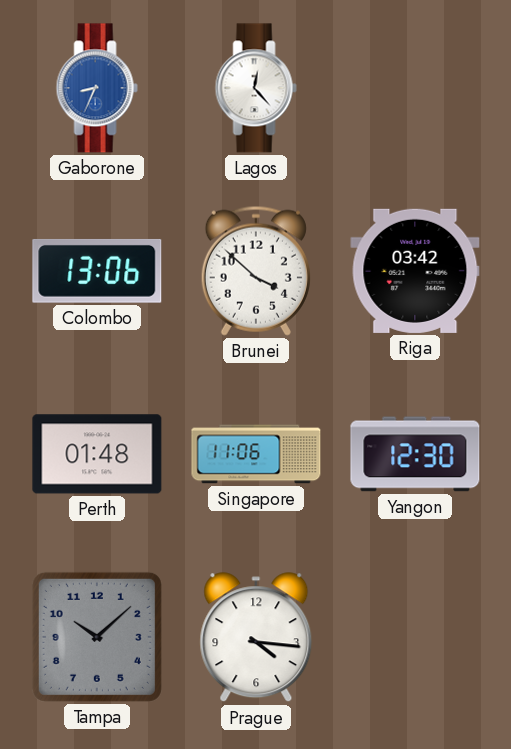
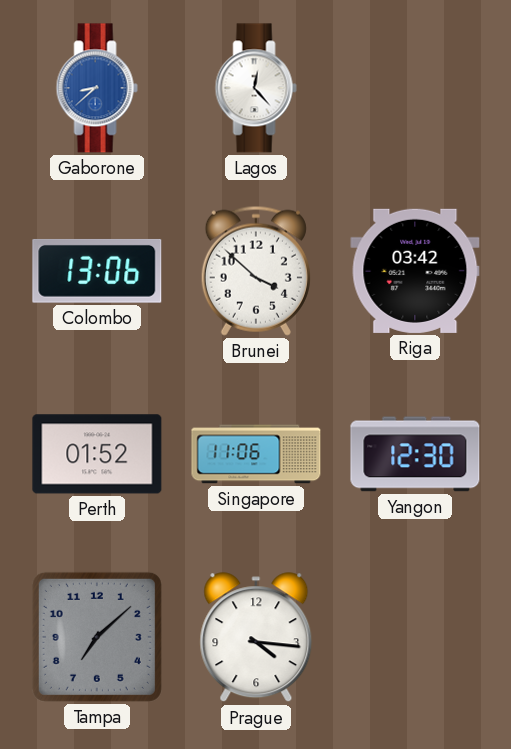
Gaborone: 8:34 -> 8:38 (97, 88)
Perth: 01:48 -> 01:52 (97, 454)
Tampa: 10:08 -> 7:08 (97, 637)
